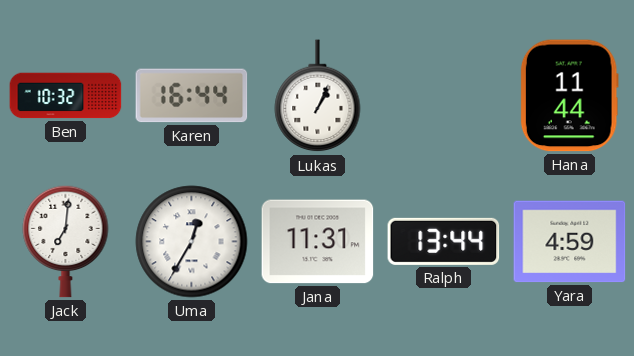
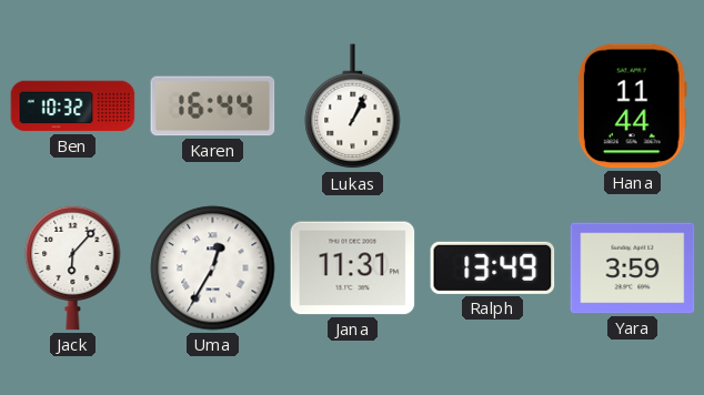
Jack: 7:01 -> 6:07 (73, 267)
Ralph: 13:44 -> 13:49 (493, 267)
Yara: 4:59 -> 3:59 (633, 269)
